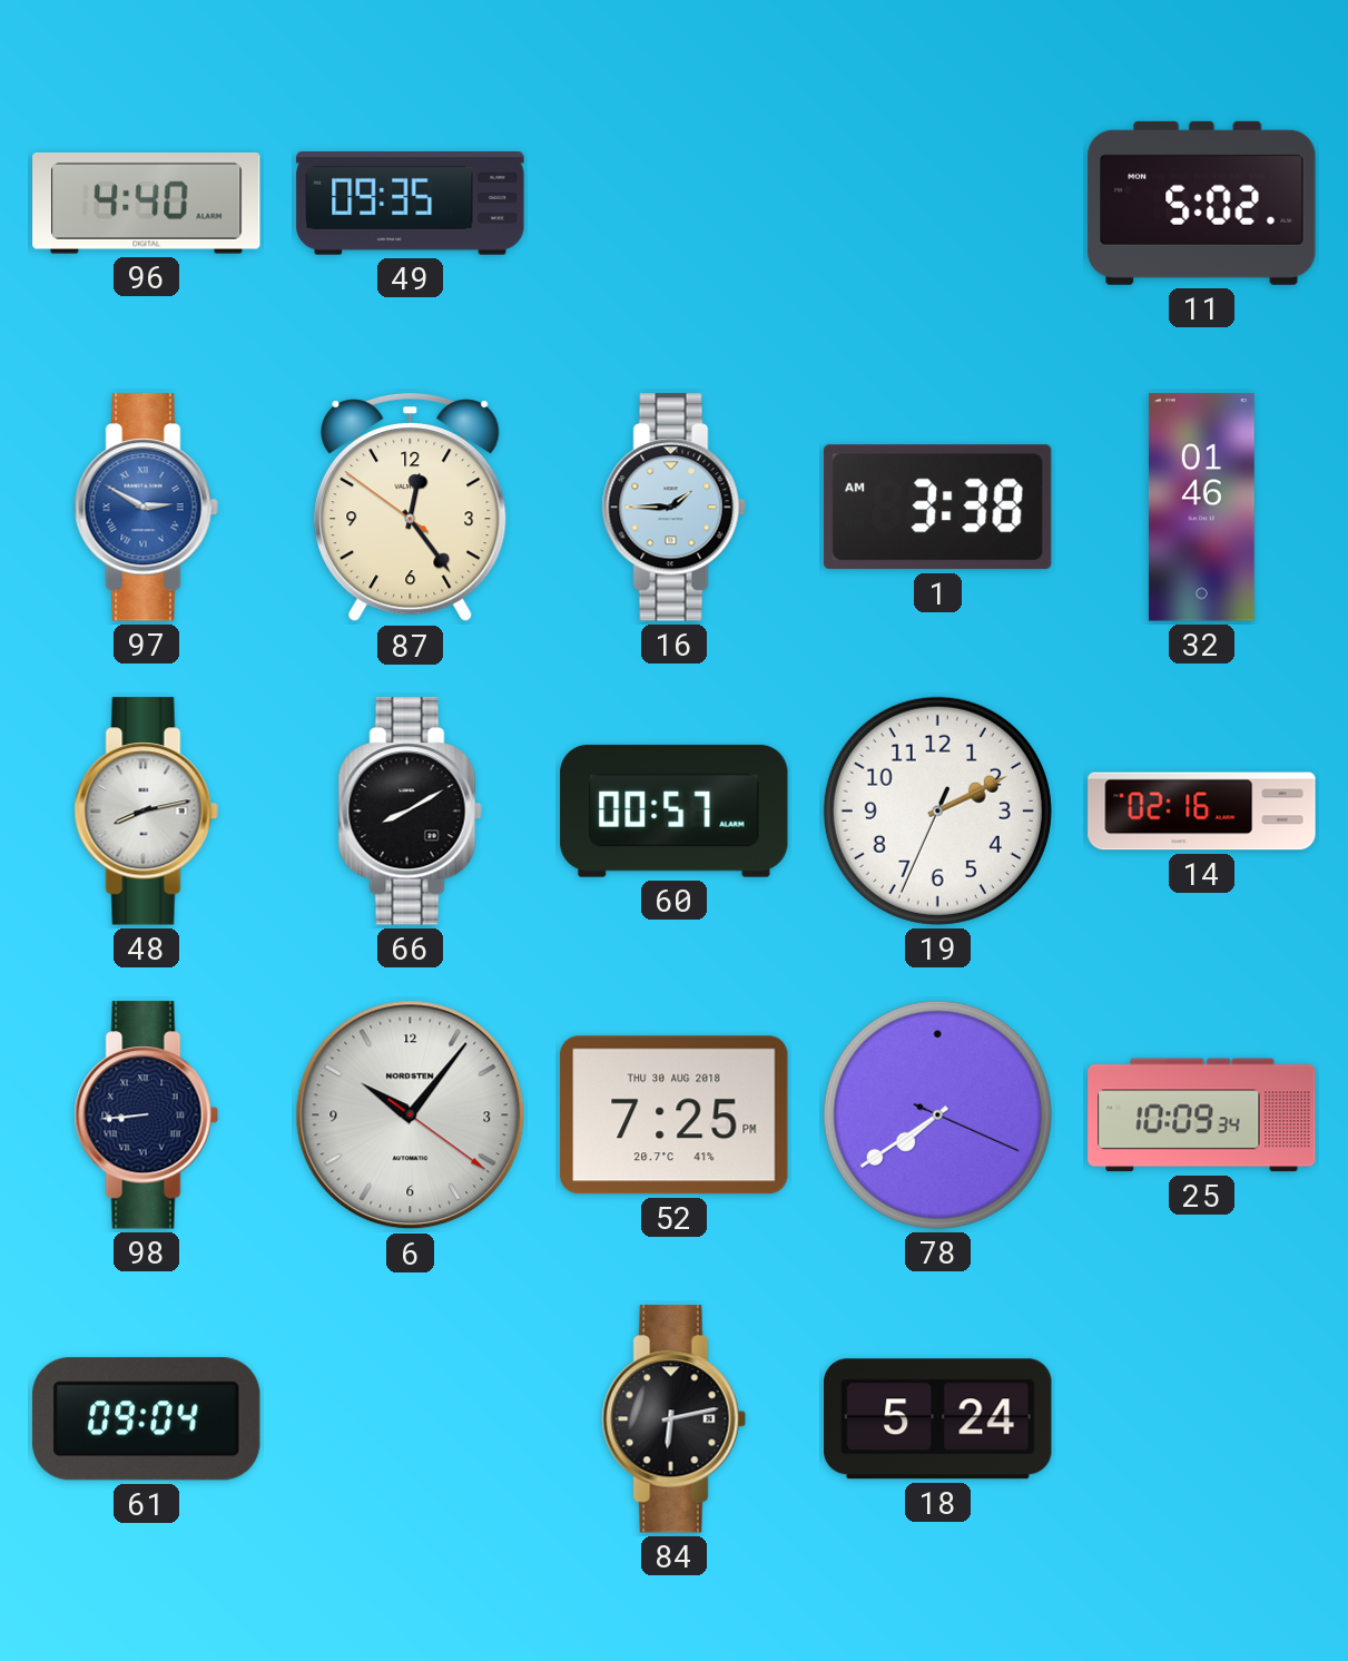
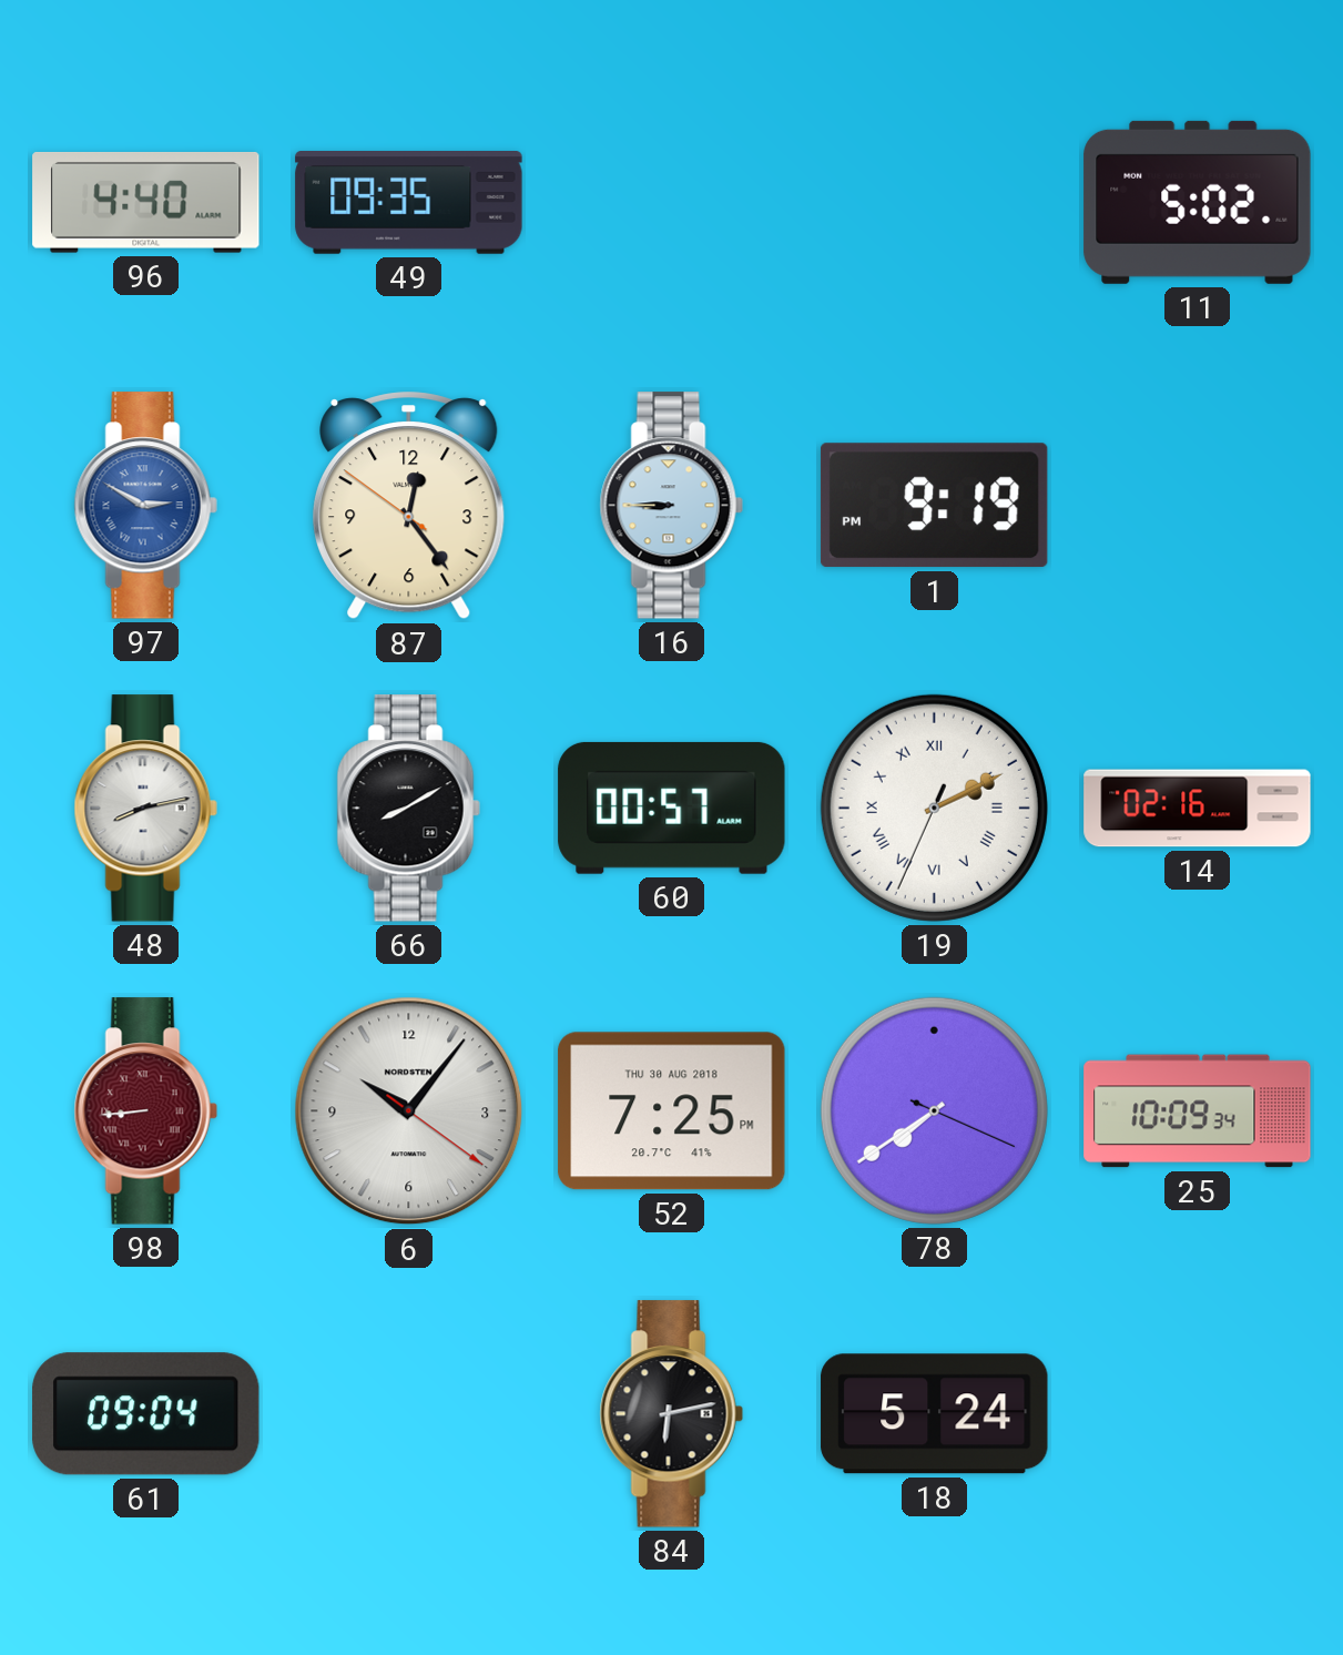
16: 1:45 -> 8:45 (671, 506)
1: 3:38 -> 9:19 (934, 506)
32: 01:46 -> none (1201, 508)
19 numerals: Arabic -> Roman (934, 808)
98 dial: navy -> burgundy (145, 1111)
